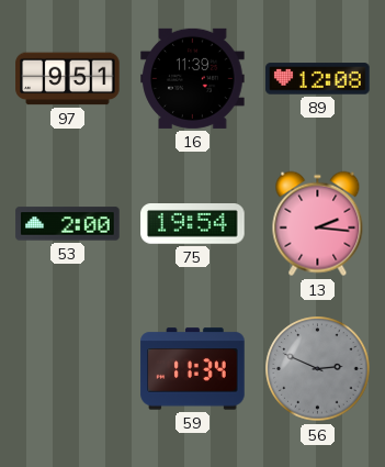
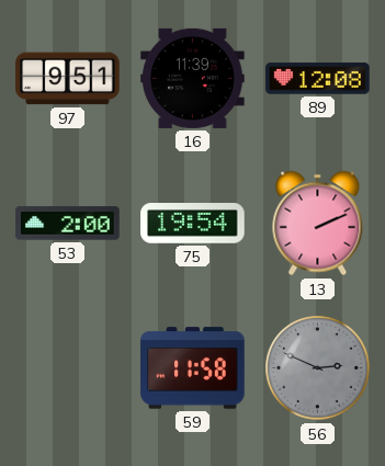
13: 2:16 -> 2:11 (318, 224)
59: 11:34 -> 11:58 (193, 368)
